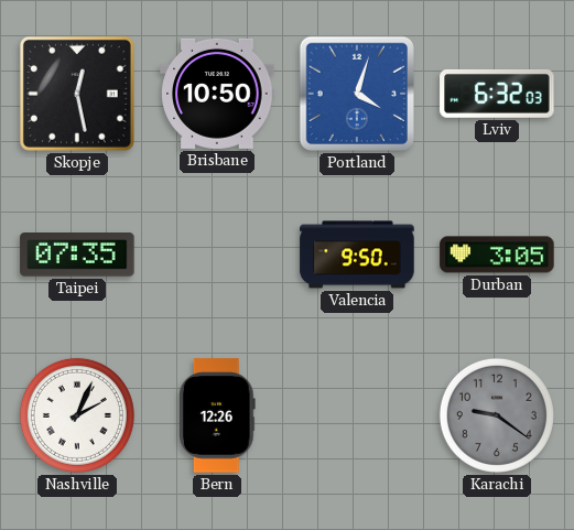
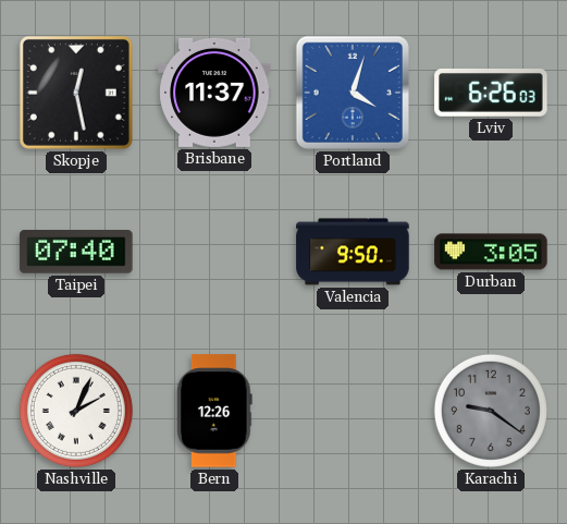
Brisbane: 10:50 -> 11:37 (214, 93)
Lviv: 6:32 -> 6:26 (491, 93)
Taipei: 07:35 -> 07:40 (76, 253)
